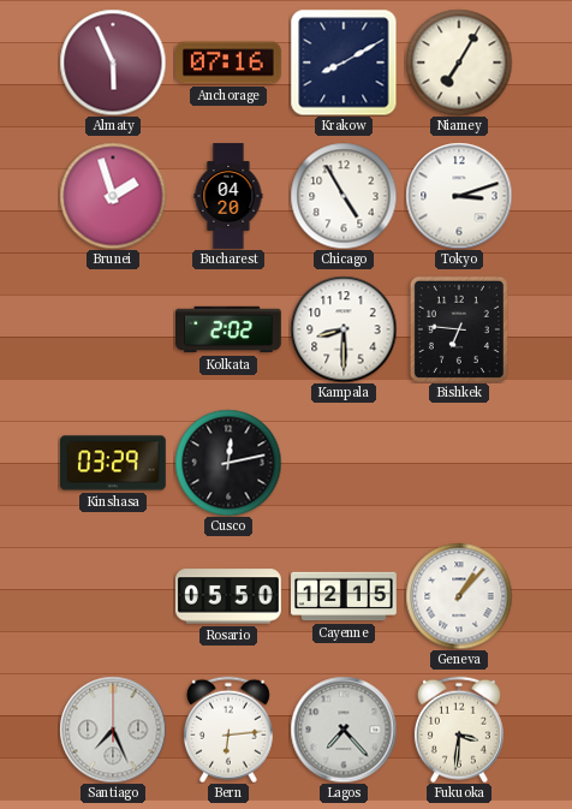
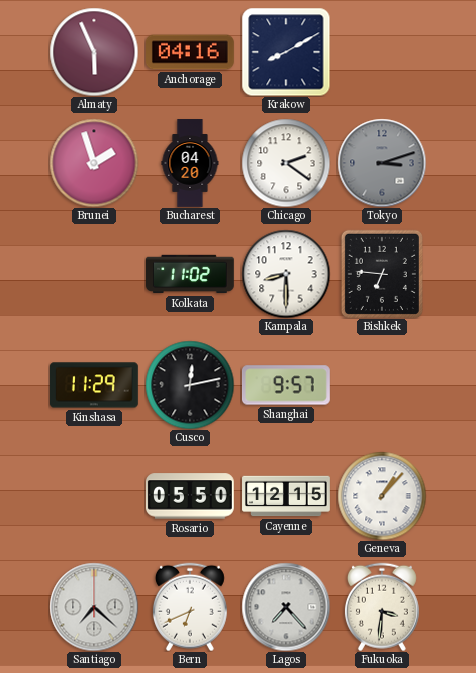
Anchorage: 07:16 -> 04:16 (191, 52)
Niamey: 7:05 -> none (459, 63)
Chicago: 4:55 -> 2:21 (286, 163)
Tokyo dial: white -> grey (382, 163)
Kolkata: 2:02 -> 11:02 (191, 274)
Kinshasa: 03:29 -> 11:29 (94, 385)
Shanghai: none -> 9:57 (286, 385)
Santiago: 7:26 -> 7:22 (94, 607)
Bern: 6:14 -> 6:41 (190, 607)
